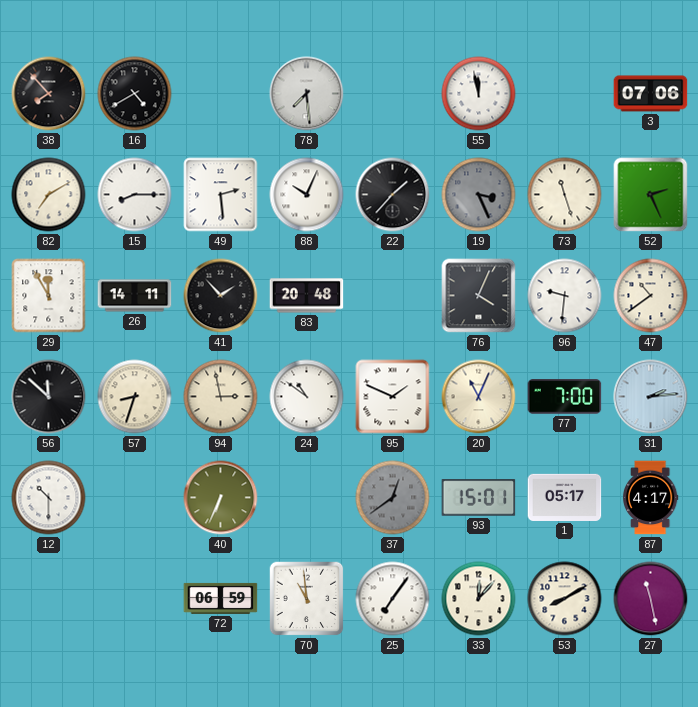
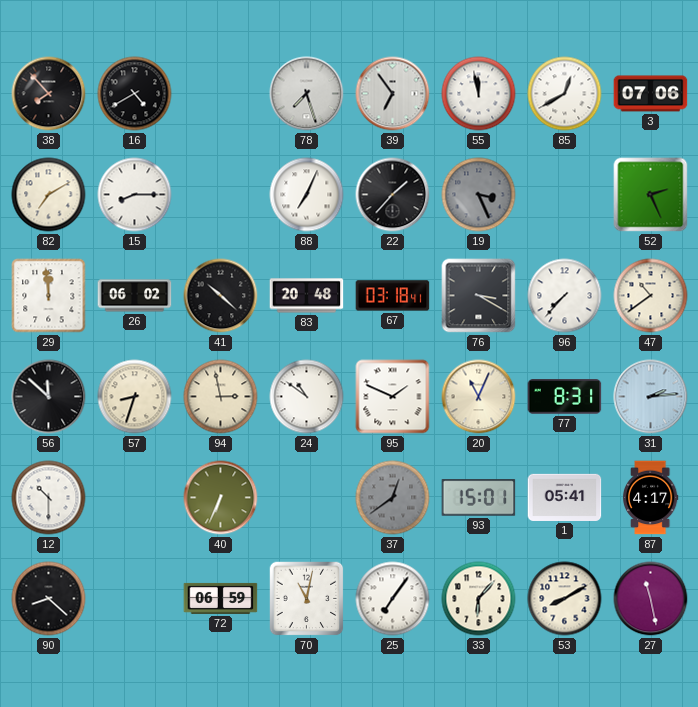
78: 7:29 -> 7:27 (307, 94)
39: none -> 6:54 (393, 94)
85: none -> 12:40 (565, 94)
49: 2:29 -> none (221, 195)
88: 10:04 -> 7:04 (307, 195)
73: 11:27 -> none (565, 195)
29: 11:55 -> 11:59 (49, 296)
26: 14:11 -> 06:02 (135, 296)
41: 1:53 -> 10:22 (221, 296)
67: none -> 03:18 (393, 296)
76: 4:04 -> 3:20 (479, 296)
96: 9:31 -> 7:37 (565, 296)
77: 7:00 -> 8:31 (565, 397)
1: 05:17 -> 05:41 (565, 497)
90: none -> 8:22 (49, 599)
70: 10:59 -> 11:02 (307, 599)
33: 12:07 -> 6:07 (479, 599)
